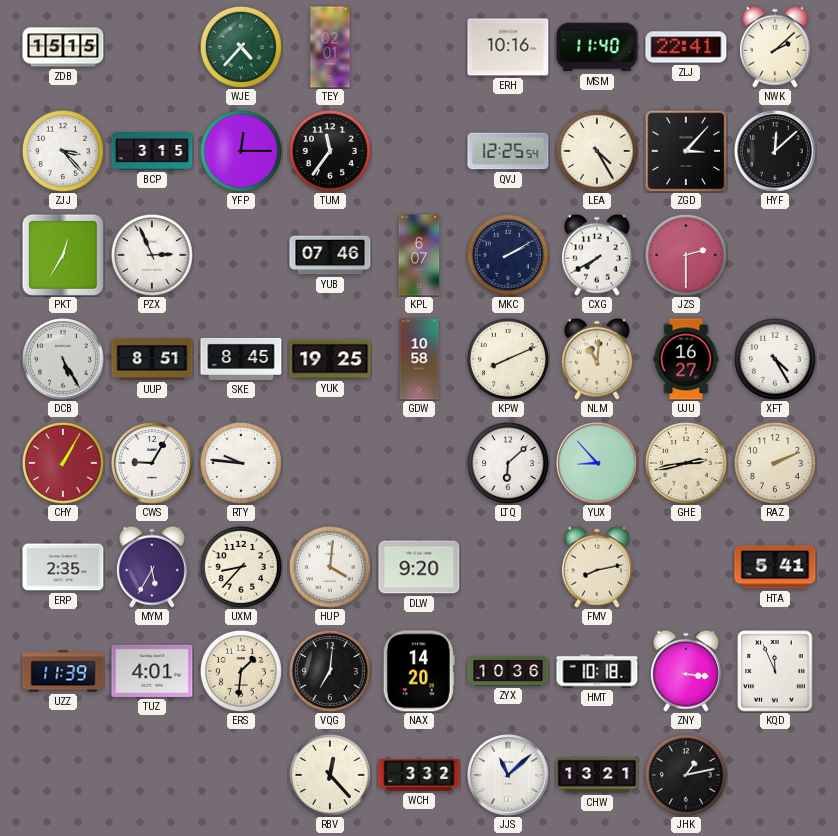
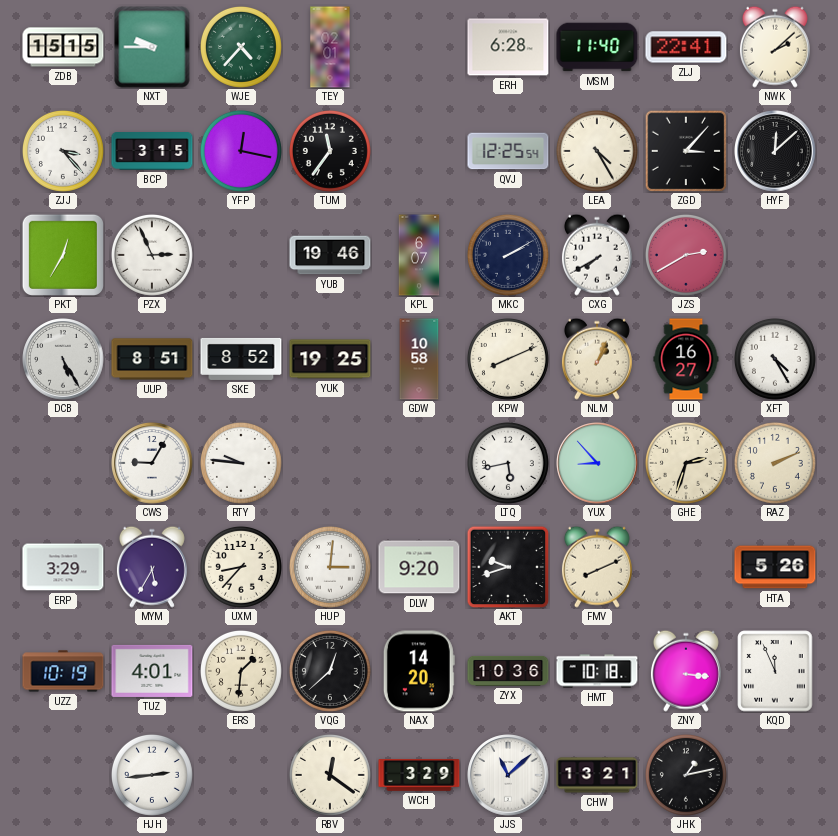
NXT: none -> 9:45 (152, 47)
ERH: 10:16 -> 6:28 (508, 47)
YFP: 12:15 -> 12:17 (241, 151)
YUB: 07:46 -> 19:46 (330, 255)
JZS: 2:30 -> 2:40 (686, 255)
SKE: 8:45 -> 8:52 (241, 359)
NLM: 11:01 -> 1:04 (597, 359)
CHY: 1:05 -> none (63, 463)
LTQ: 6:08 -> 5:43 (508, 463)
GHE: 2:43 -> 2:33 (686, 463)
ERP: 2:35 -> 3:29 (63, 567)
HUP: 4:01 -> 3:01 (330, 567)
AKT: none -> 9:42 (508, 567)
FMV: 8:13 -> 8:11 (597, 567)
HTA: 5:41 -> 5:26 (775, 567)
UZZ: 11:39 -> 10:19 (63, 671)
VQG: 7:01 -> 12:38 (330, 671)
HJH: none -> 2:44 (152, 775)
RBV: 12:23 -> 12:21 (330, 775)
WCH: 3:32 -> 3:29 (419, 775)
